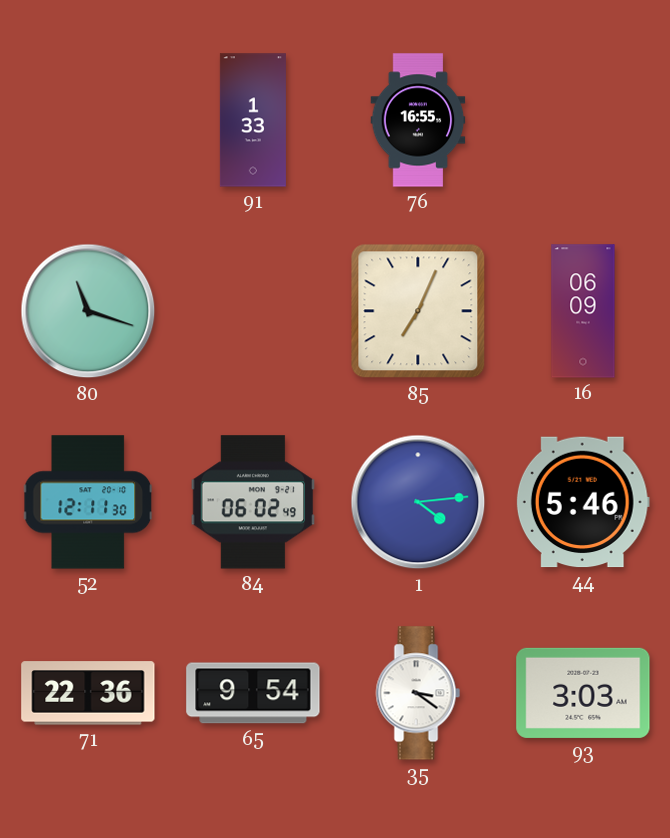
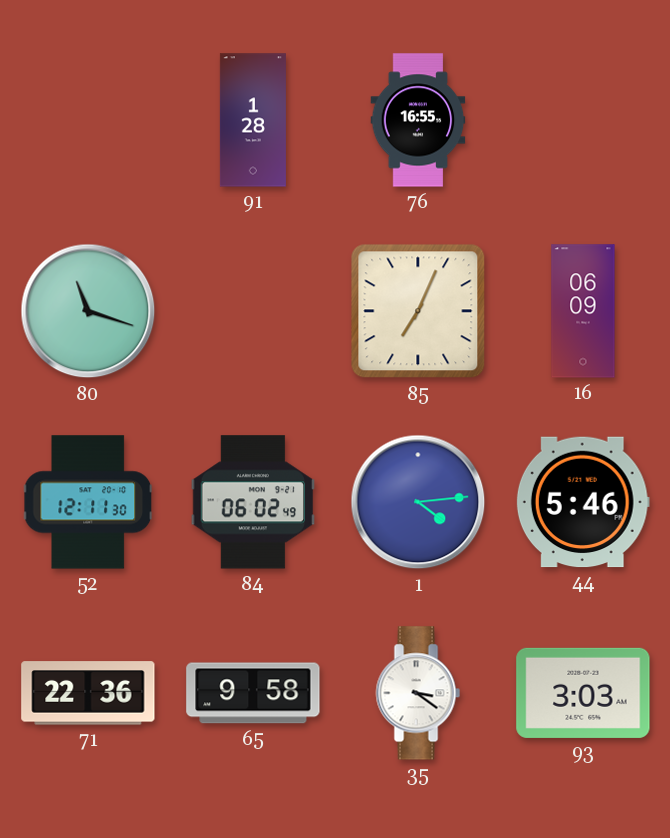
91: 1:33 -> 1:28 (253, 120)
65: 9:54 -> 9:58 (253, 693)
